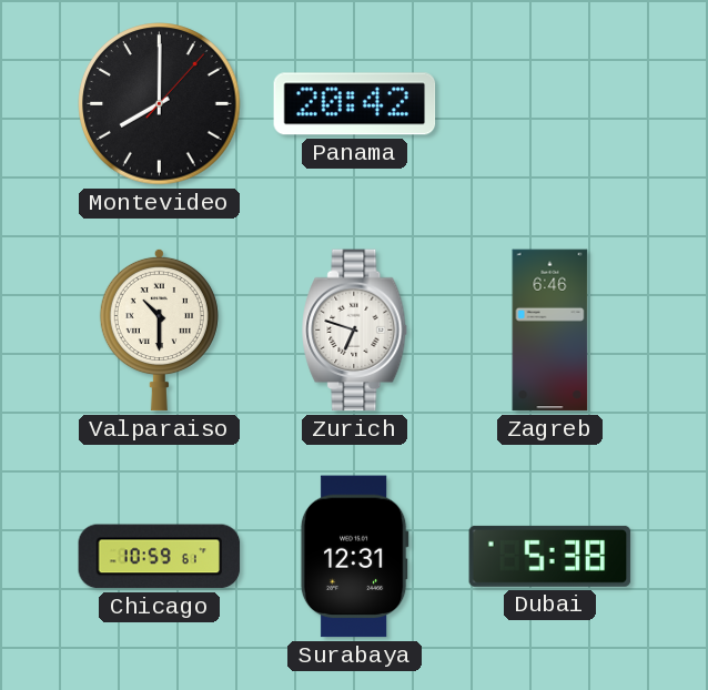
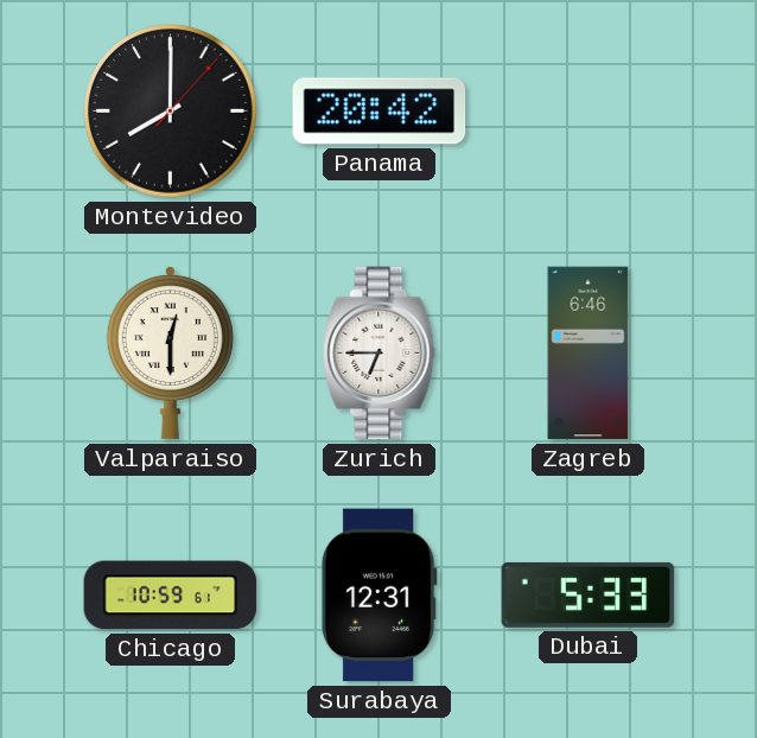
Valparaiso: 10:30 -> 12:30 (170, 352)
Zurich: 6:48 -> 6:45 (380, 354)
Dubai: 5:38 -> 5:33 (589, 594)
